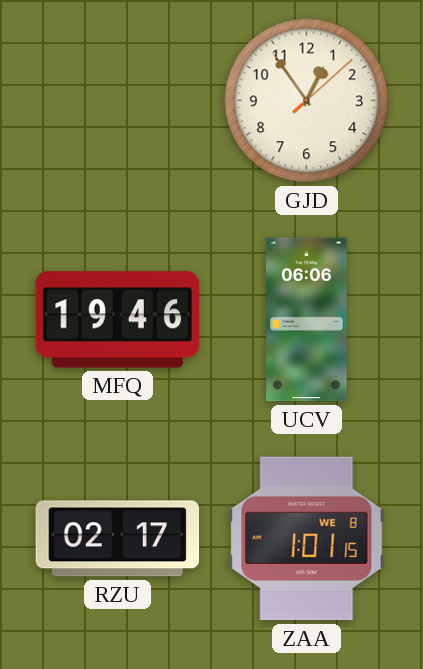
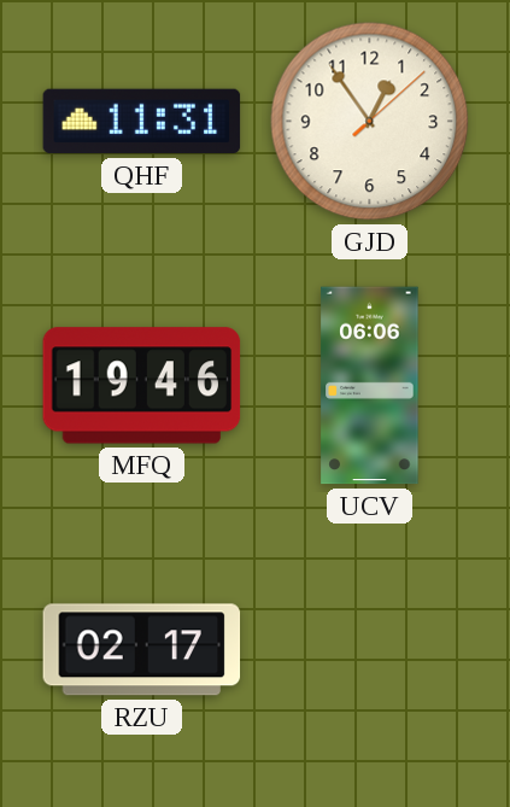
QHF: none -> 11:31 (142, 122)
ZAA: 1:01 -> none (307, 539)
